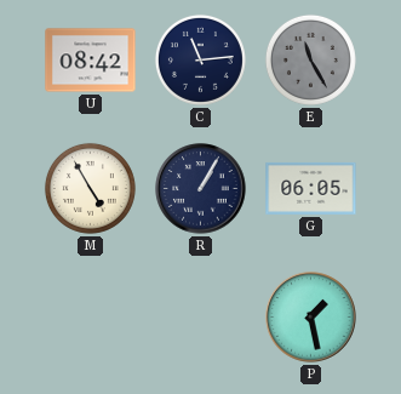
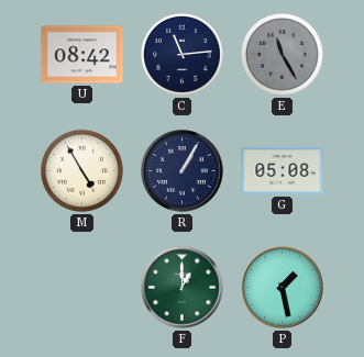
G: 06:05 -> 05:08 (283, 170)
F: none -> 1:00 (183, 288)
